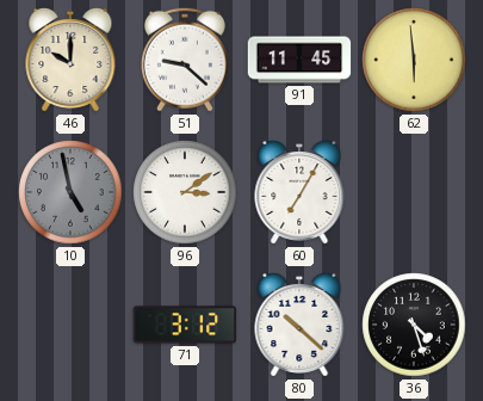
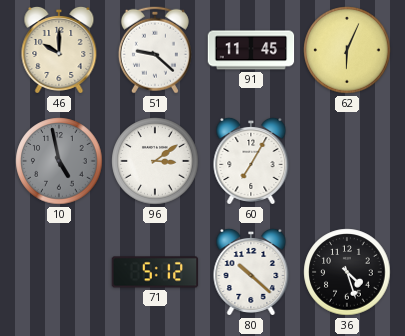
62: 5:59 -> 6:04 (347, 50)
71: 3:12 -> 5:12 (155, 272)
